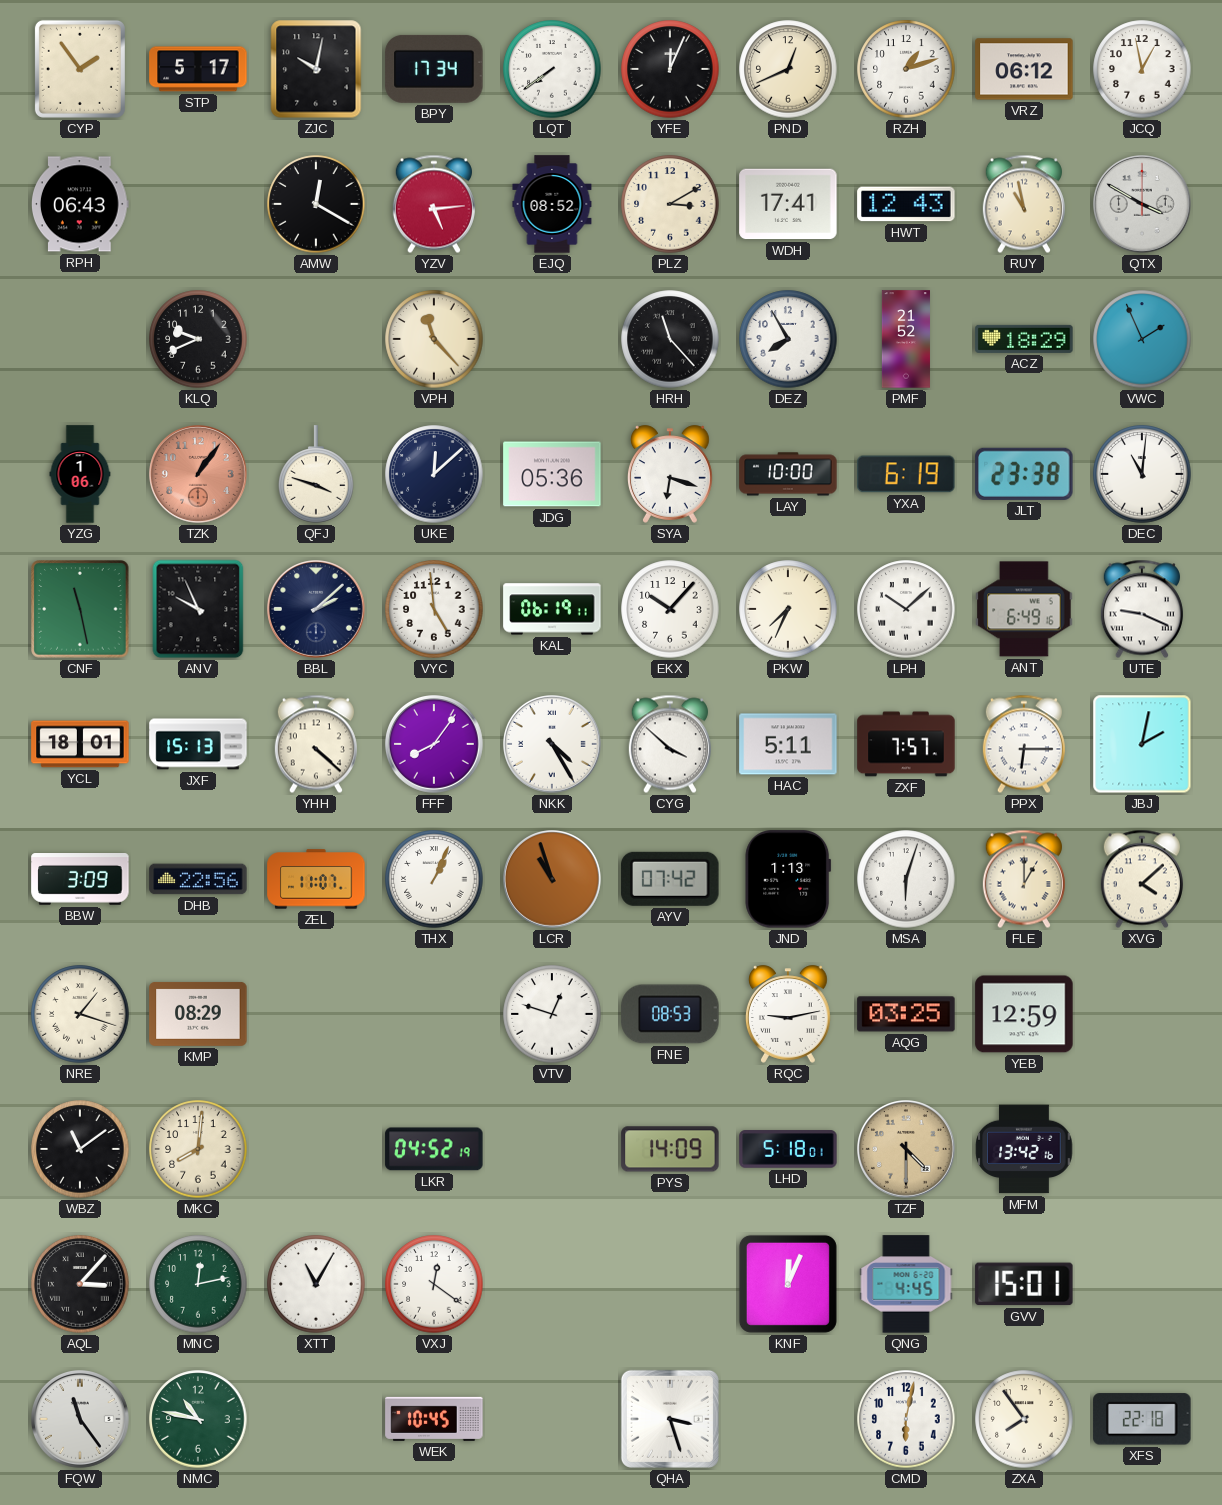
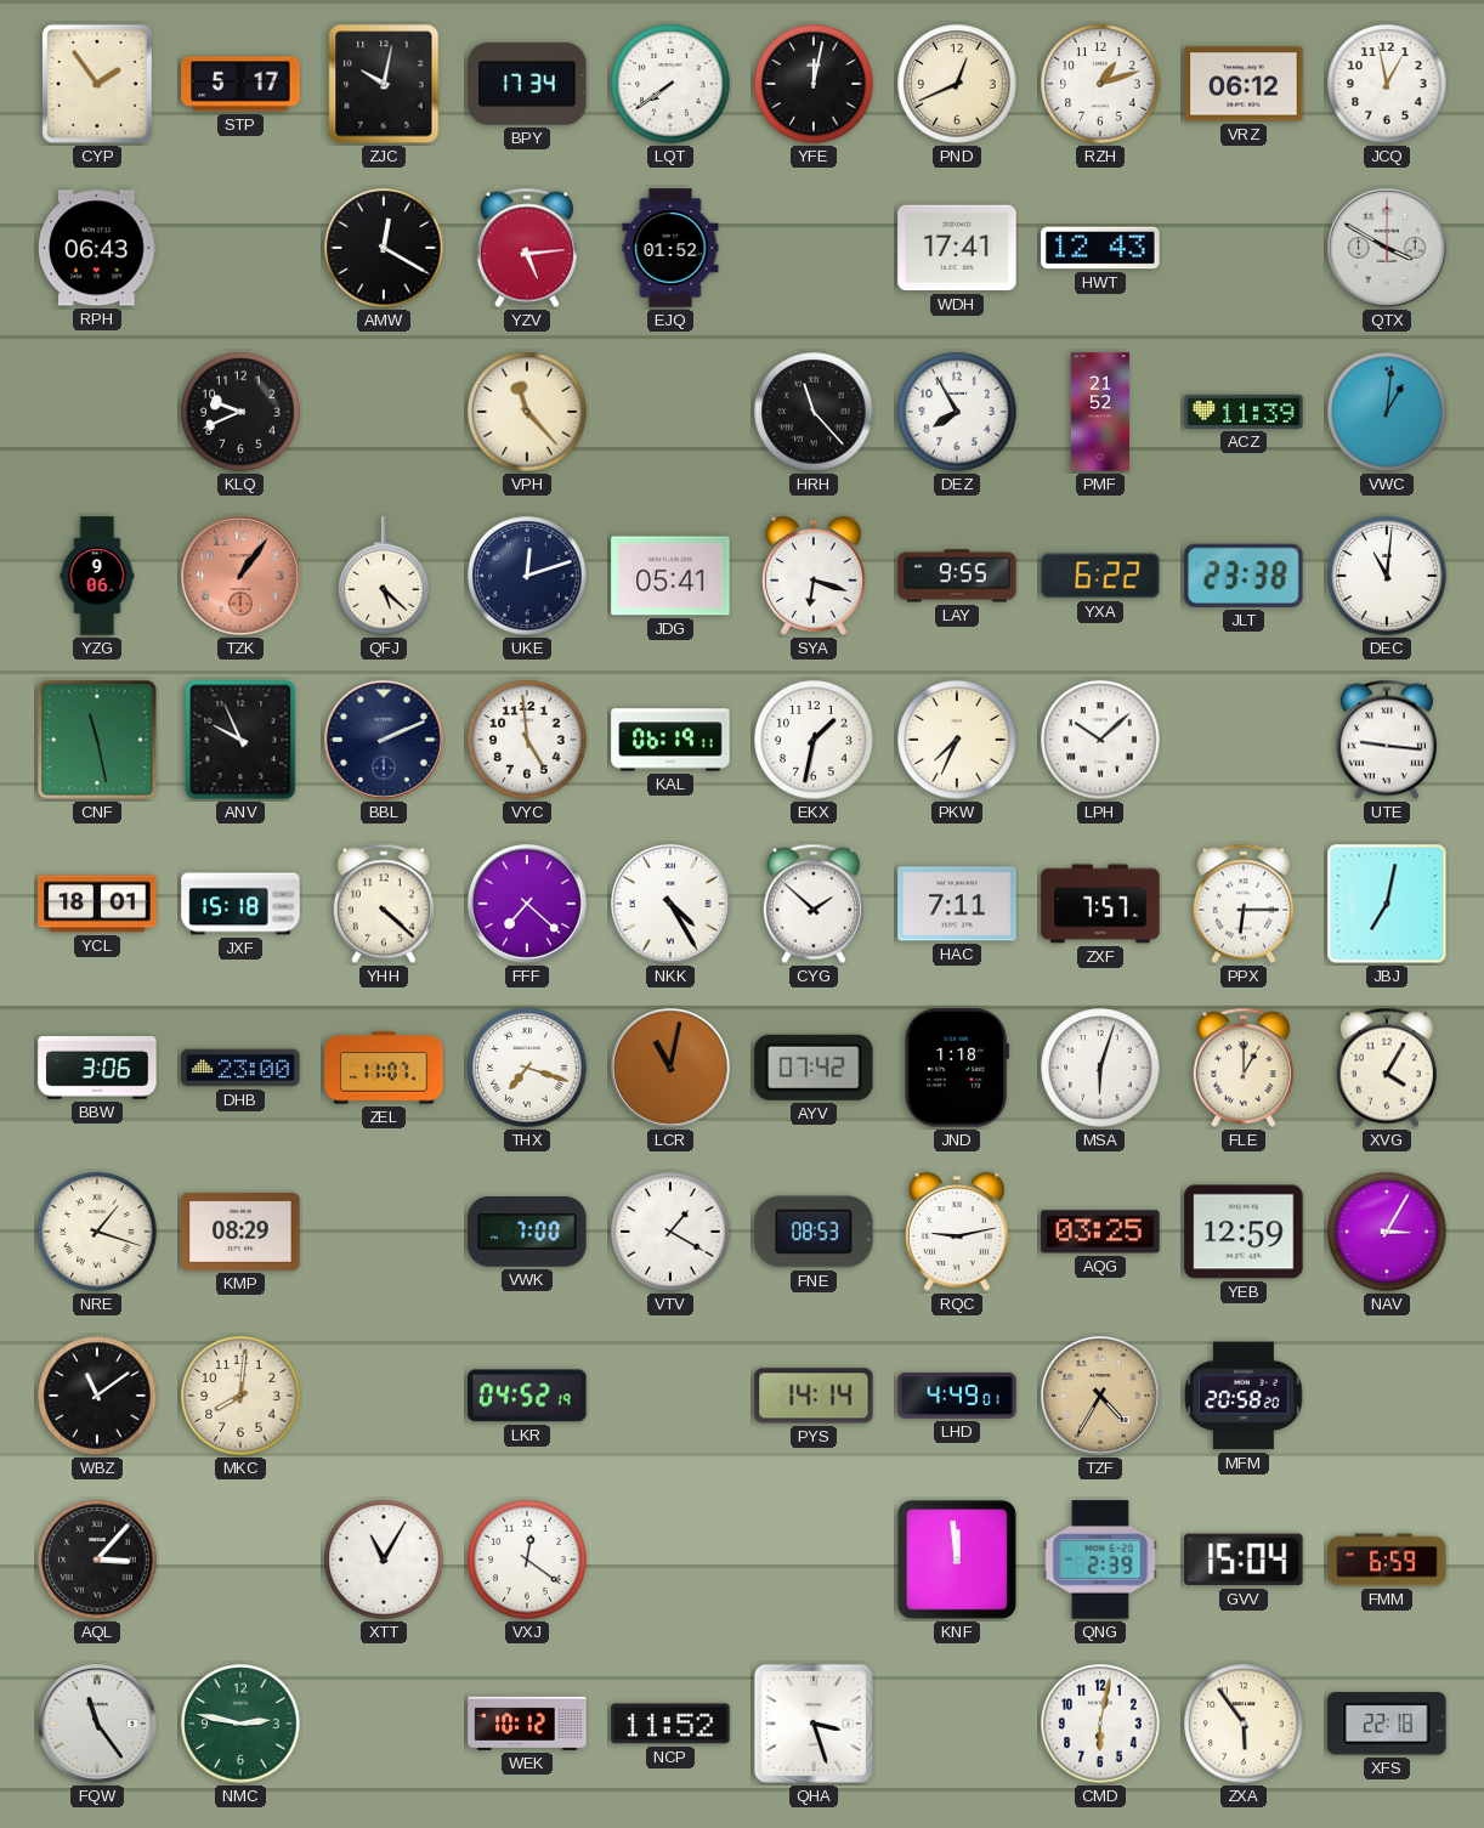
YFE: 12:04 -> 12:02 (814, 84)
EJQ: 08:52 -> 01:52 (670, 248)
PLZ: 3:10 -> none (670, 204)
RUY: 10:58 -> none (1024, 204)
ACZ: 18:29 -> 11:39 (1244, 412)
VWC: 1:56 -> 1:01 (1387, 412)
YZG: 1:06 -> 9:06 (97, 576)
QFJ: 3:48 -> 5:22 (384, 576)
UKE: 12:08 -> 12:12 (527, 576)
JDG: 05:36 -> 05:41 (670, 576)
LAY: 10:00 -> 9:55 (957, 576)
YXA: 6:19 -> 6:22 (1100, 576)
BBL: 2:08 -> 2:11 (385, 741)
EKX: 10:07 -> 1:32 (814, 740)
ANT: 6:49 -> none (1024, 609)
UTE: 9:19 -> 9:16 (1387, 740)
JXF: 15:13 -> 15:18 (240, 904)
FFF: 8:06 -> 7:22 (528, 905)
CYG: 3:52 -> 1:52 (814, 904)
HAC: 5:11 -> 7:11 (957, 904)
JBJ: 2:02 -> 7:02 (1387, 904)
BBW: 3:09 -> 3:06 (97, 1069)
DHB: 22:56 -> 23:00 (240, 1068)
THX: 1:04 -> 7:18 (527, 1068)
LCR: 10:57 -> 11:02 (672, 1069)
JND: 1:13 -> 1:18 (957, 1068)
XVG: 4:08 -> 4:05 (1387, 1068)
VWK: none -> 7:00 (527, 1233)
VTV: 12:48 -> 1:20 (670, 1232)
NAV: none -> 3:05 (1387, 1232)
PYS: 14:09 -> 14:14 (814, 1396)
LHD: 5:18 -> 4:49 (957, 1396)
TZF: 4:30 -> 4:35 (1101, 1397)
MFM: 13:42 -> 20:58 (1244, 1396)
MNC: 12:13 -> none (198, 1284)
KNF: 12:04 -> 11:59 (957, 1560)
QNG: 4:45 -> 2:39 (1100, 1560)
GVV: 15:01 -> 15:04 (1244, 1560)
FMM: none -> 6:59 (1387, 1560)
NMC: 10:47 -> 2:47 (240, 1724)
WEK: 10:45 -> 10:12 (527, 1724)
NCP: none -> 11:52 (670, 1724)
ZXA: 7:54 -> 5:54 (1244, 1724)
